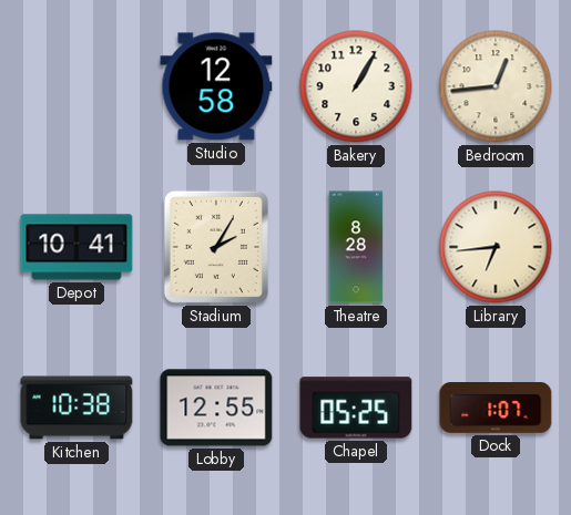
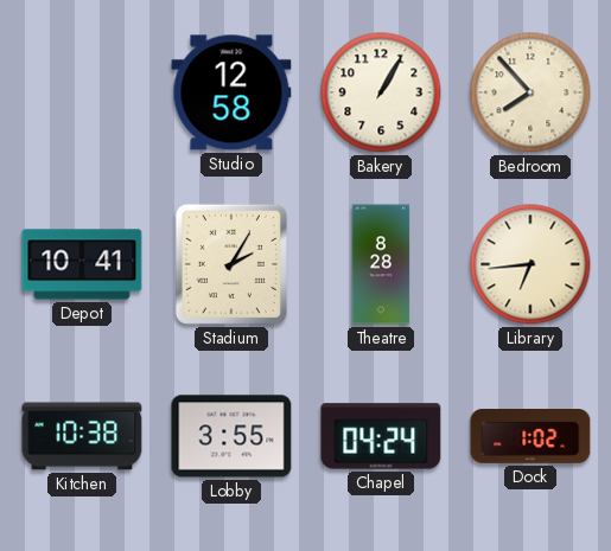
Bedroom: 12:44 -> 7:53 (530, 92)
Lobby: 12:55 -> 3:55 (231, 436)
Chapel: 05:25 -> 04:24 (381, 436)
Dock: 1:07 -> 1:02 (530, 437)
